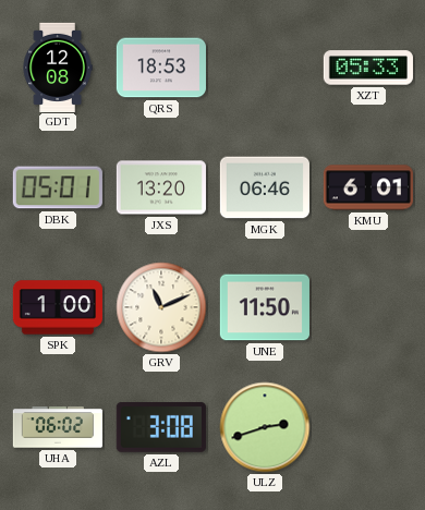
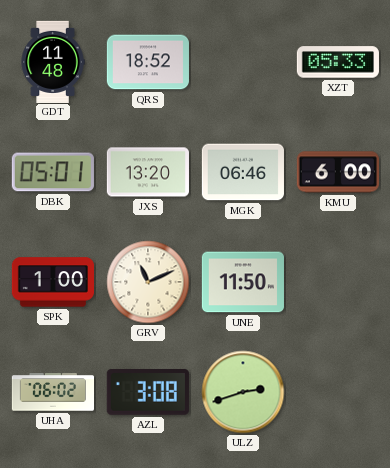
GDT: 12:08 -> 11:48 (53, 61)
QRS: 18:53 -> 18:52 (147, 62)
KMU: 6:01 -> 6:00 (337, 172)
